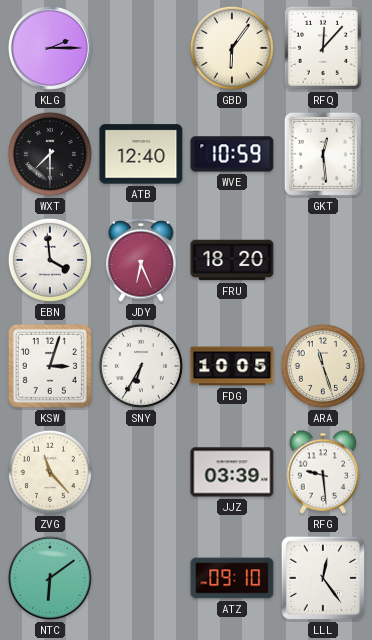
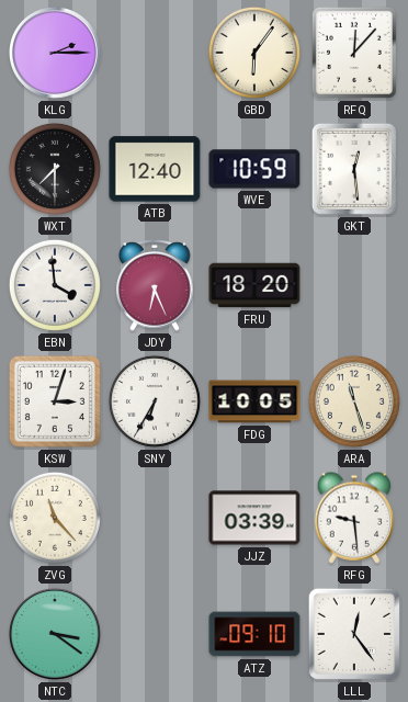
NTC: 6:09 -> 3:21 (55, 634)
